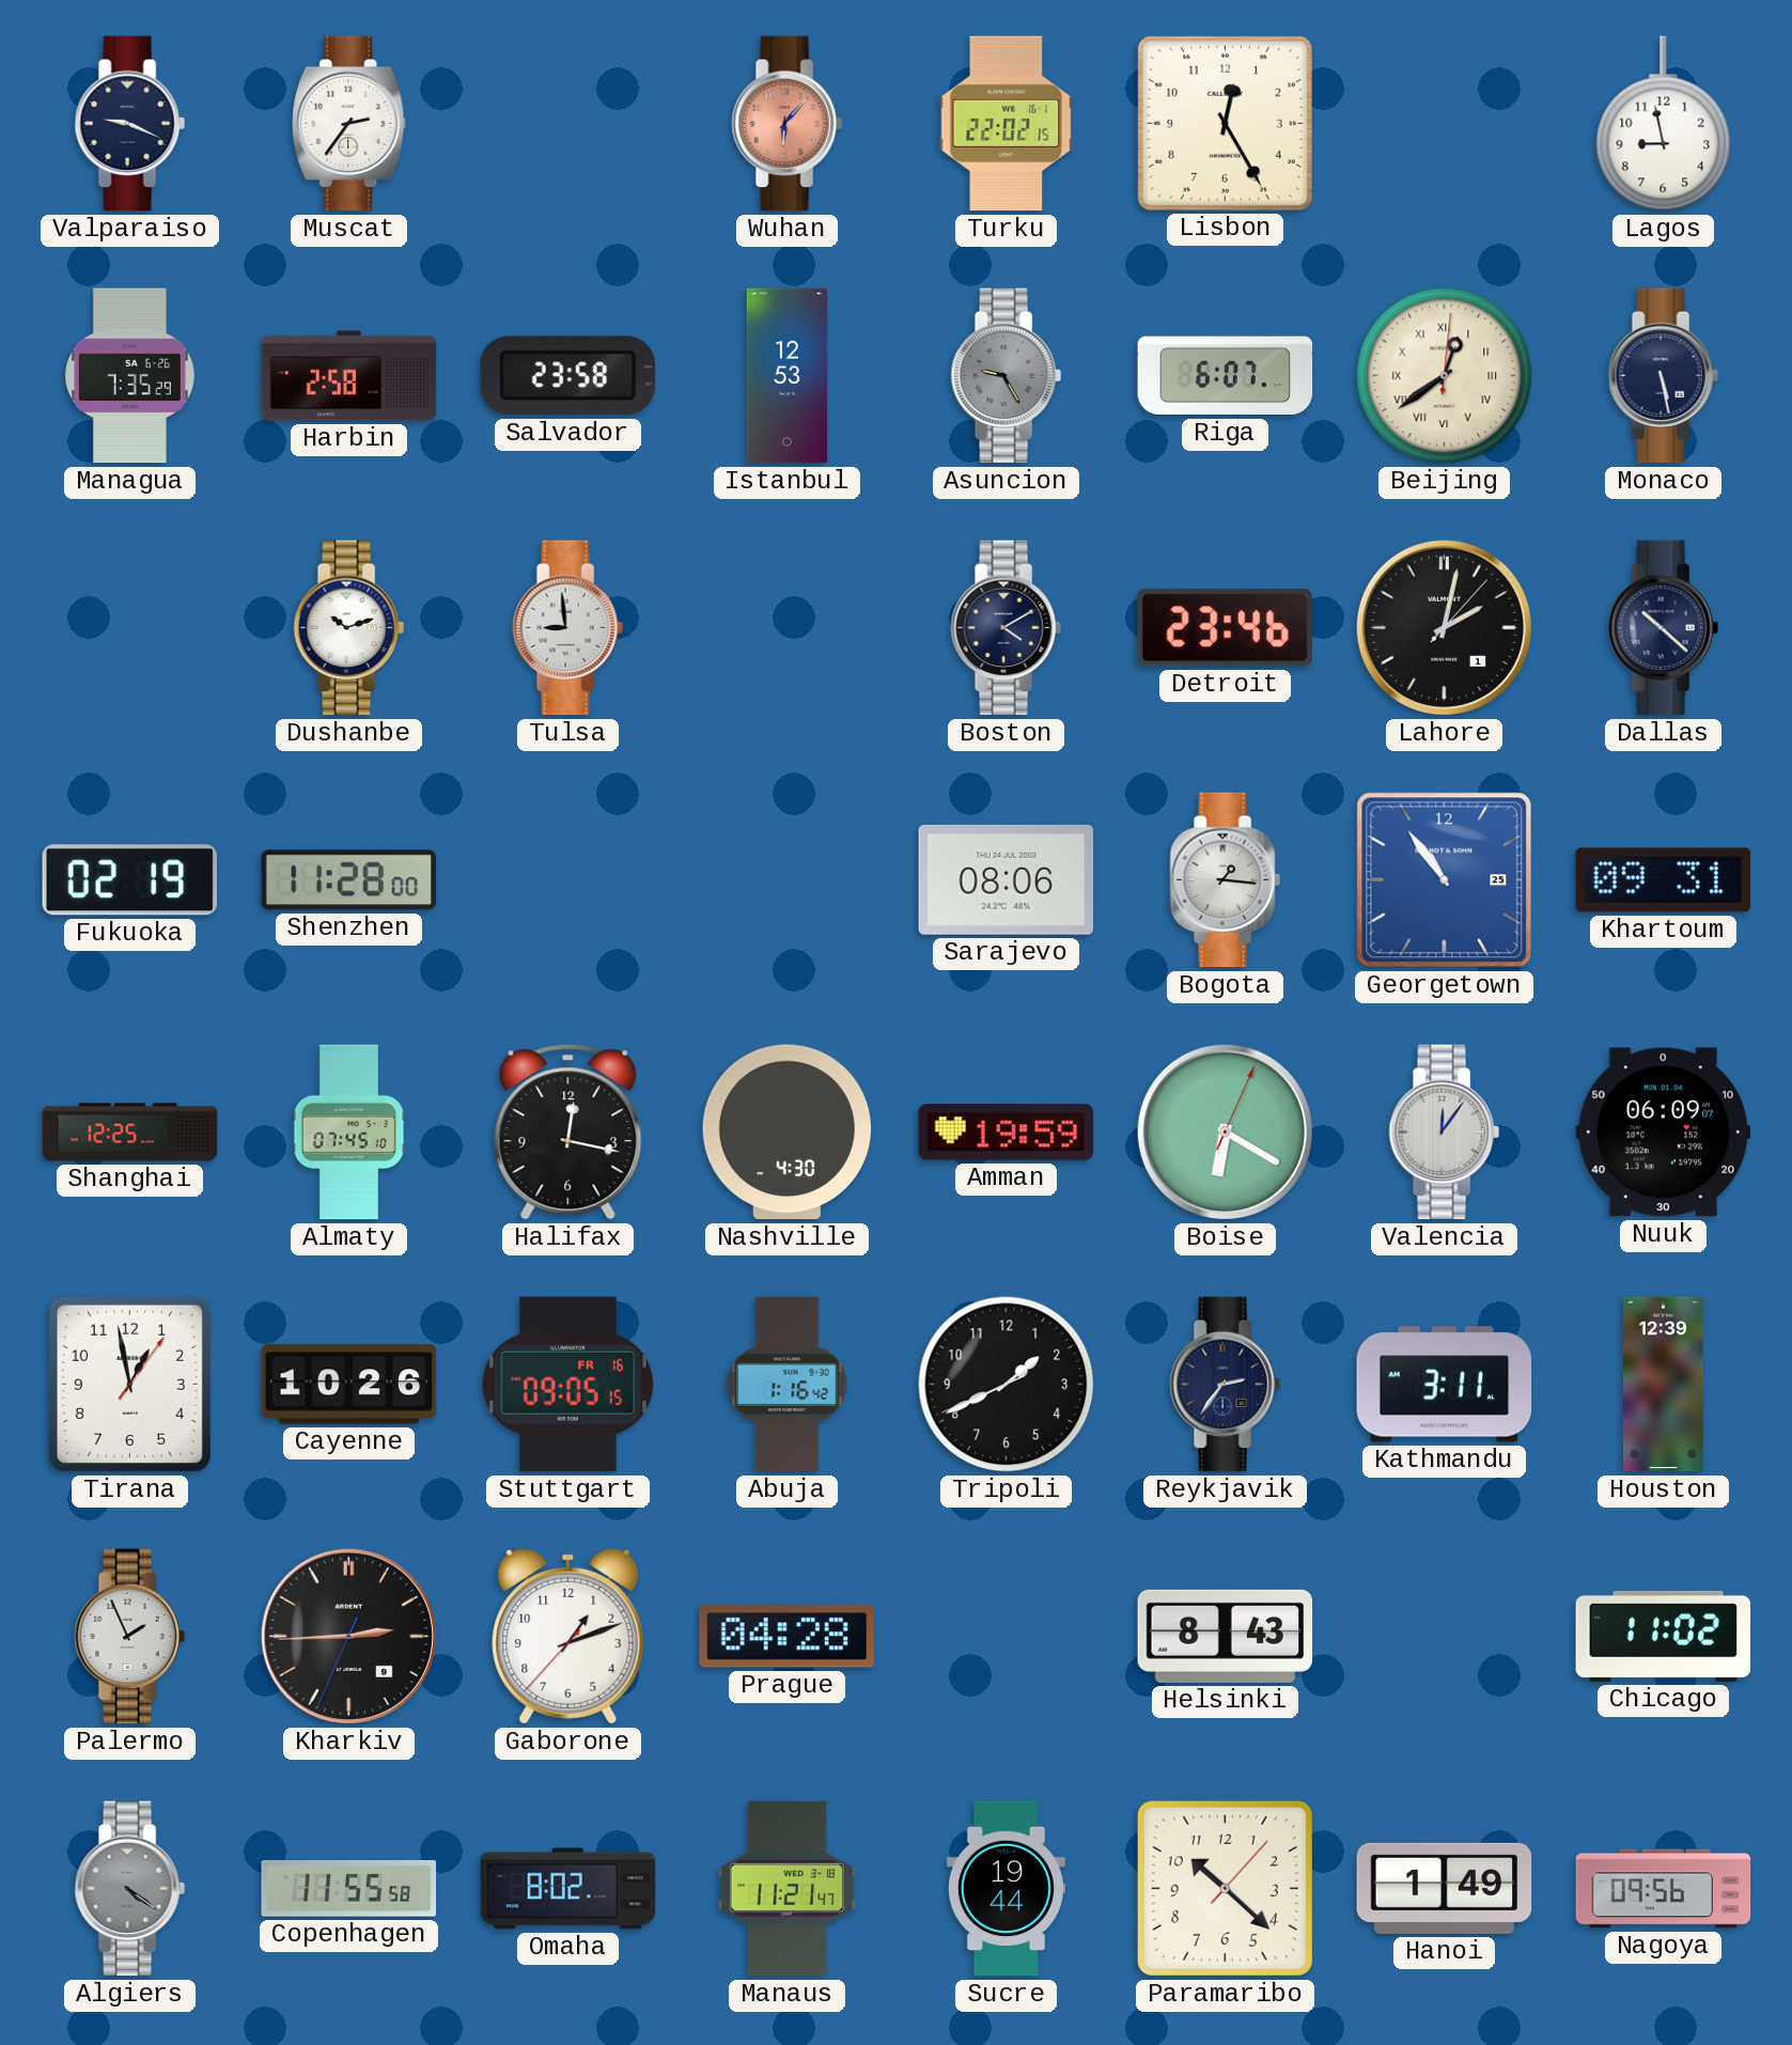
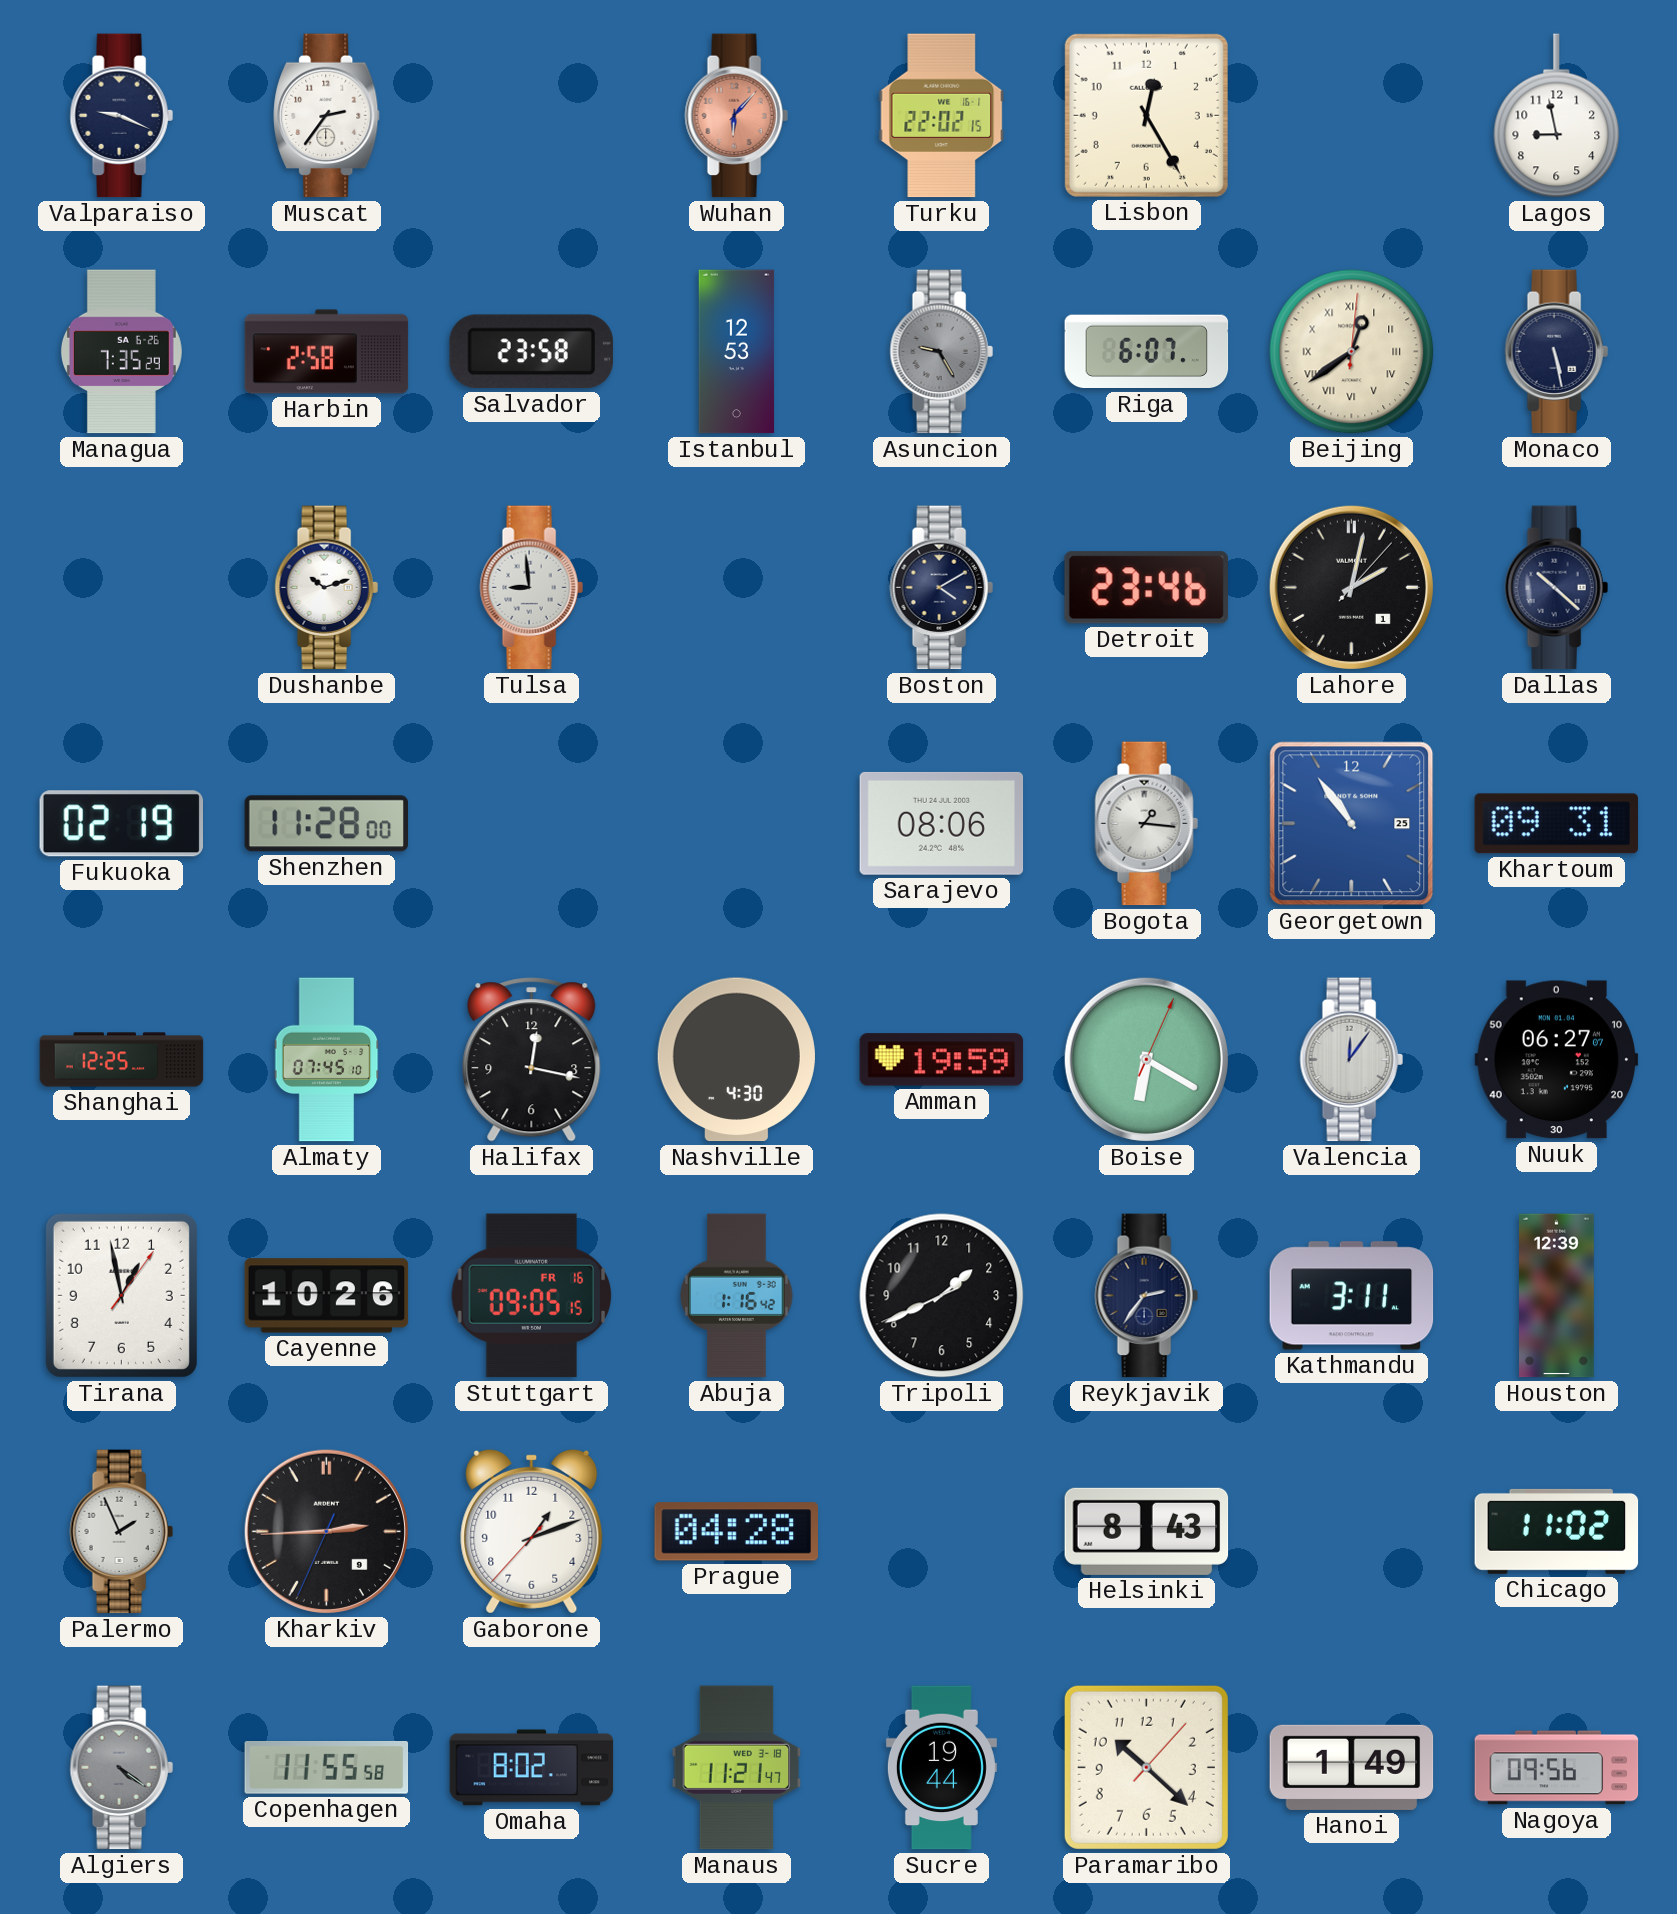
Nuuk: 06:09 -> 06:27 (1557, 1060)
